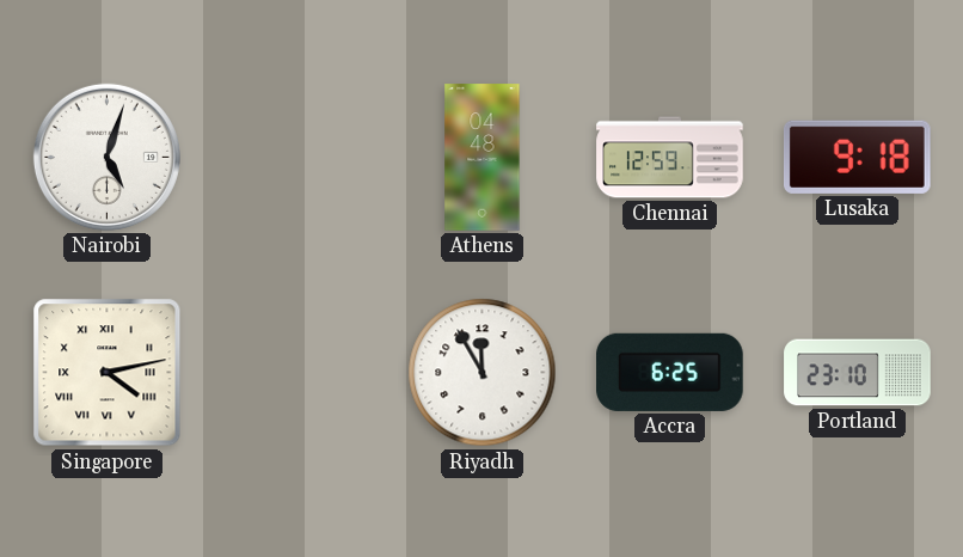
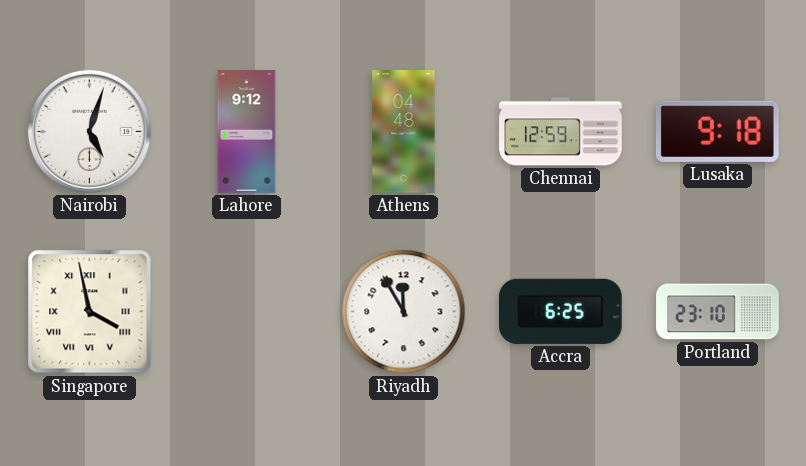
Lahore: none -> 9:12 (247, 132)
Singapore: 4:13 -> 3:58 (90, 312)
